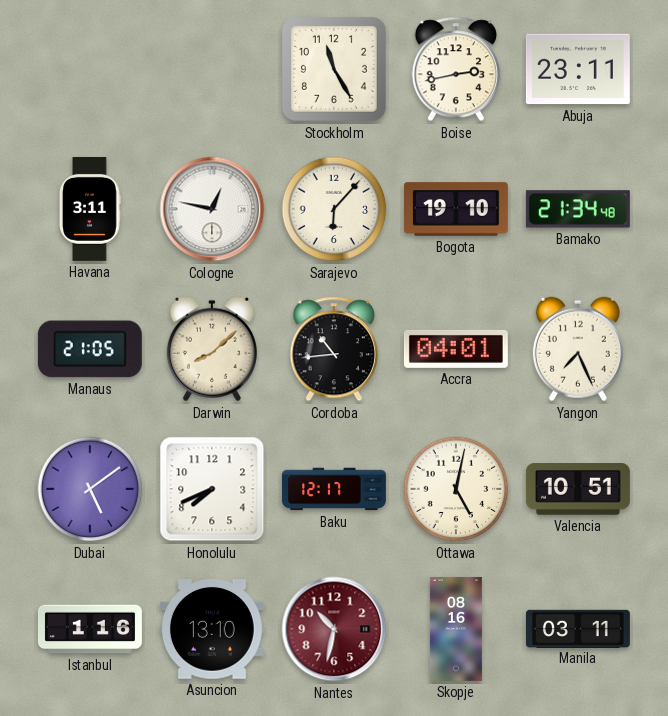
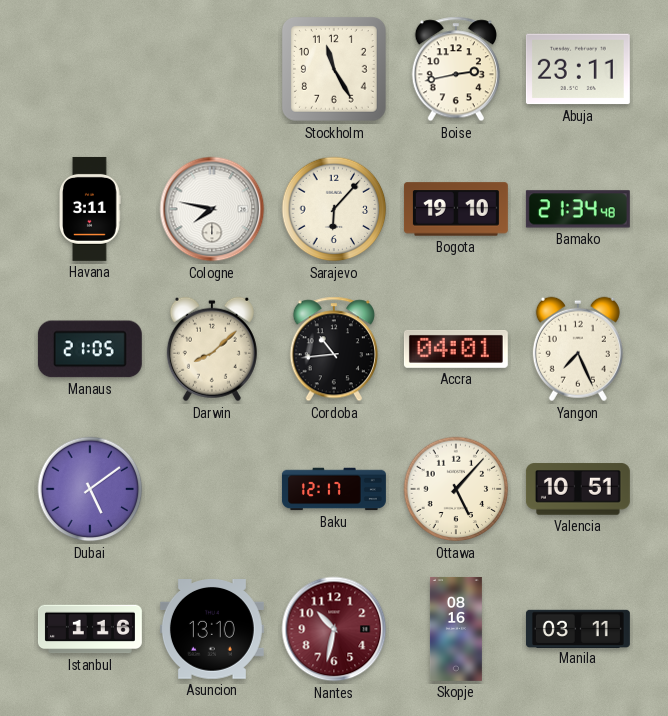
Cologne: 12:47 -> 7:47 (212, 209)
Honolulu: 7:41 -> none (212, 489)
Ottawa: 5:02 -> 5:07 (456, 489)
